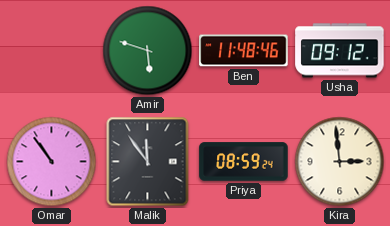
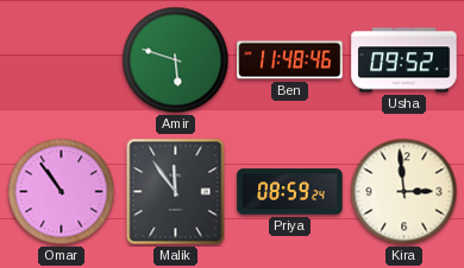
Usha: 09:12 -> 09:52 (405, 60)
